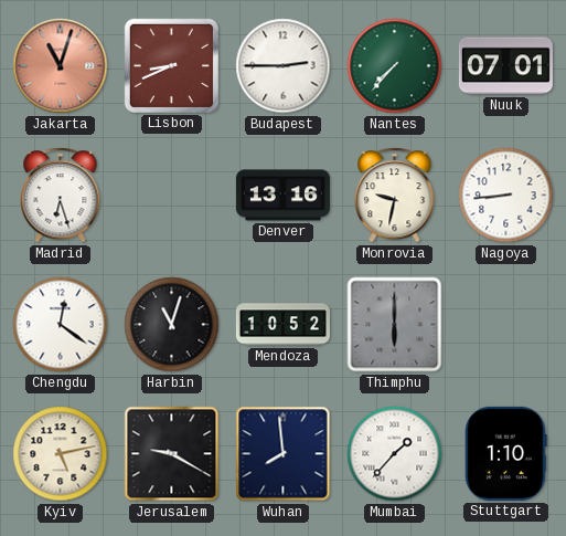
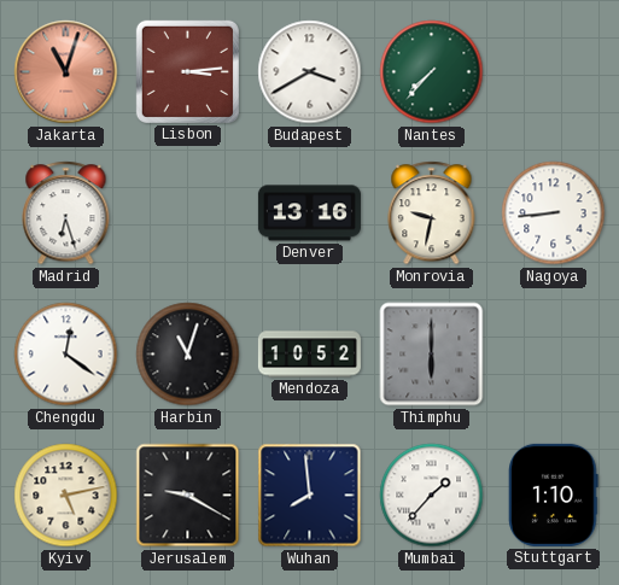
Lisbon: 8:41 -> 3:14 (187, 71)
Budapest: 2:45 -> 3:40 (310, 72)
Nuuk: 07:01 -> none (505, 66)
